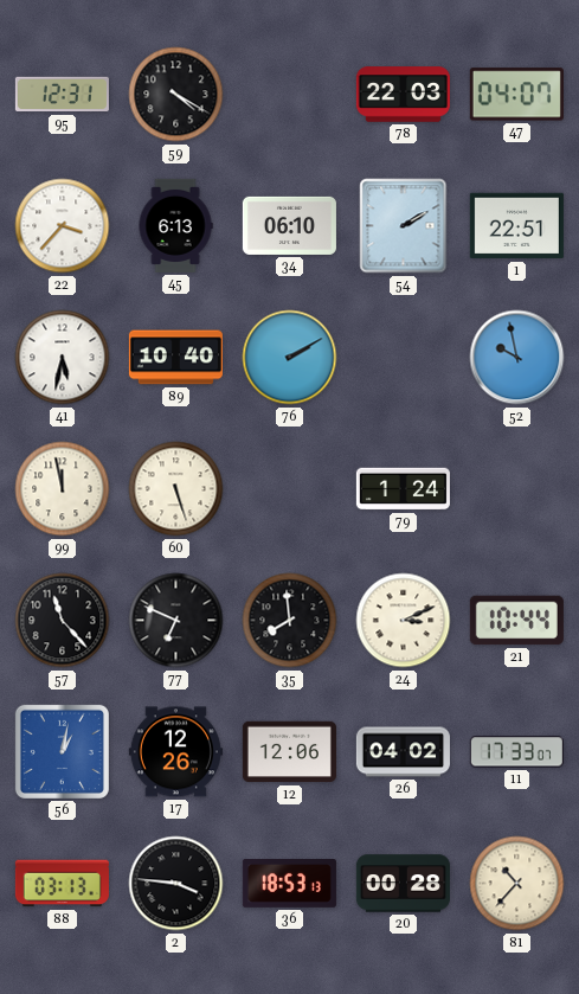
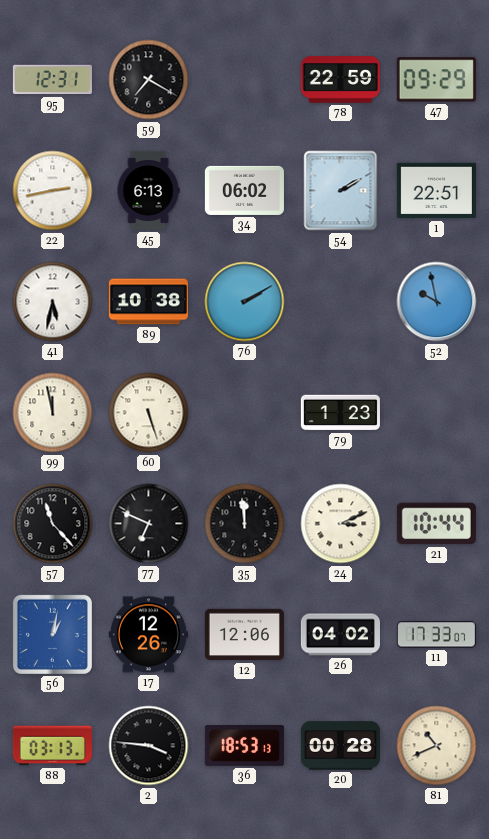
59: 4:20 -> 7:20 (149, 80)
78: 22:03 -> 22:59 (340, 80)
47: 04:07 -> 09:29 (436, 80)
22: 3:37 -> 2:43 (53, 191)
34: 06:10 -> 06:02 (244, 190)
89: 10:40 -> 10:38 (148, 302)
79: 1:24 -> 1:23 (340, 413)
35: 7:59 -> 11:59 (245, 524)
81: 10:37 -> 10:41 (437, 746)
